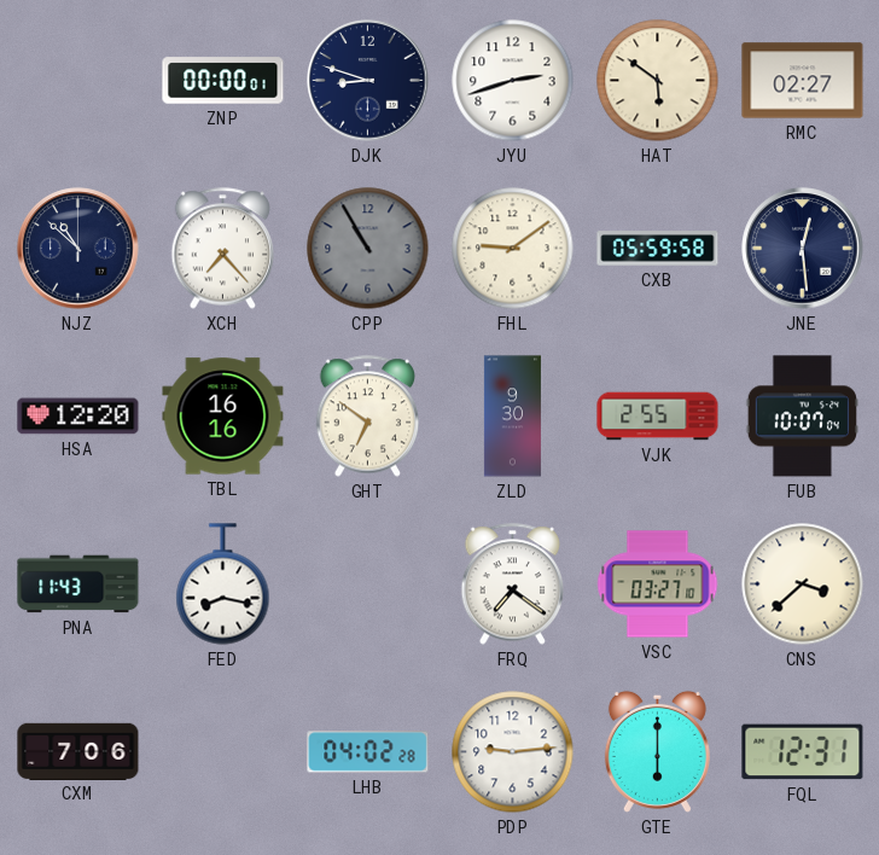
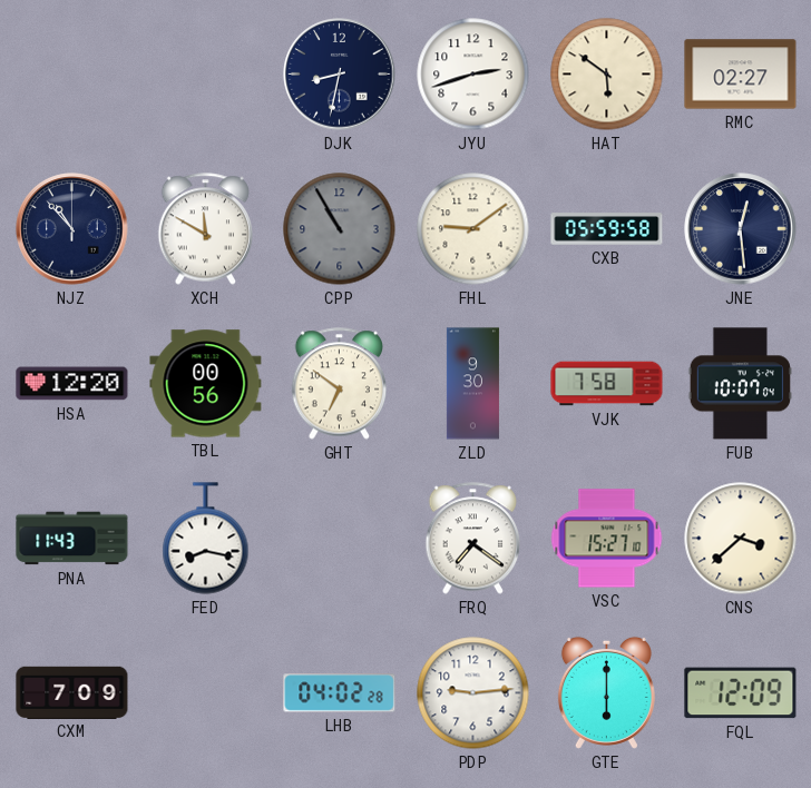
ZNP: 00:00 -> none (223, 81)
DJK: 8:48 -> 8:32 (340, 75)
NJZ: 10:52 -> 10:53 (72, 229)
XCH: 7:23 -> 11:50 (206, 229)
TBL: 16:16 -> 00:56 (206, 384)
VJK: 2:55 -> 7:58 (607, 384)
VSC: 03:27 -> 15:27 (607, 539)
CXM: 7:06 -> 7:09 (72, 692)
FQL: 12:31 -> 12:09 (741, 693)
